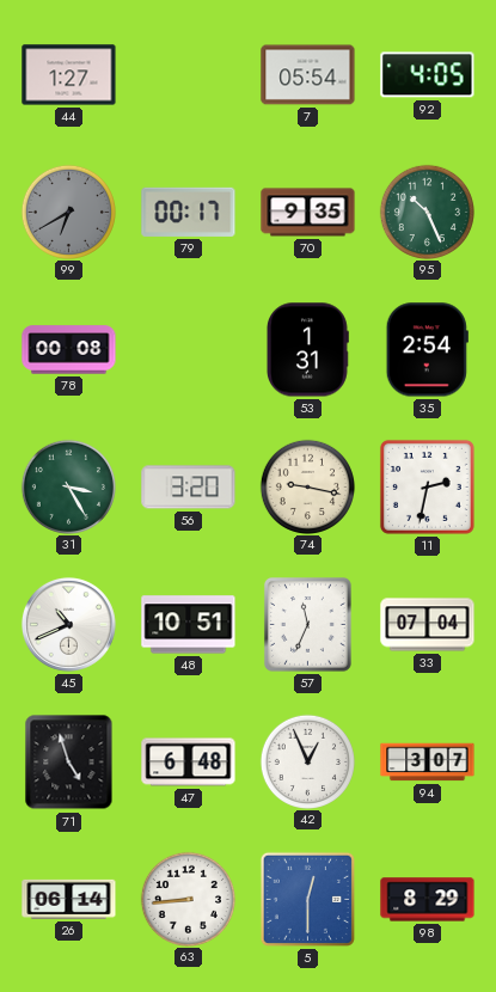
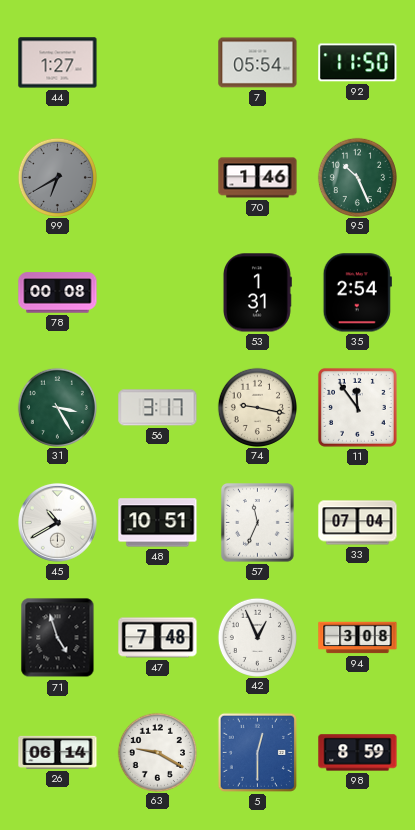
92: 4:05 -> 11:50 (358, 63)
79: 00:17 -> none (189, 212)
70: 9:35 -> 1:46 (258, 178)
56: 3:20 -> 3:17 (158, 408)
11: 2:32 -> 11:54 (357, 407)
45: 10:41 -> 10:40 (57, 522)
47: 6:48 -> 7:48 (158, 638)
94: 3:07 -> 3:08 (358, 638)
63: 8:44 -> 9:20 (157, 752)
98: 8:29 -> 8:59 (358, 753)
